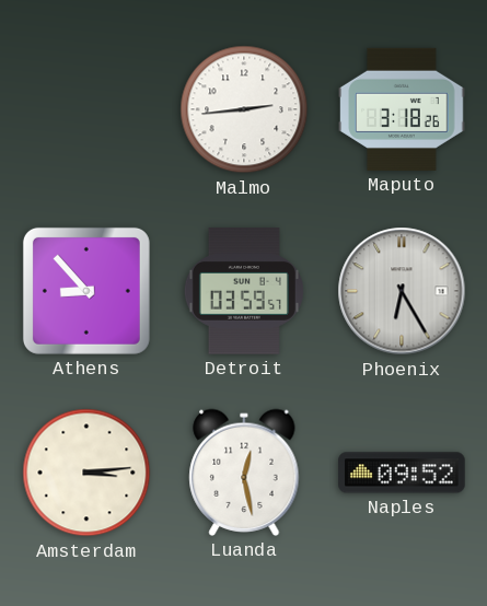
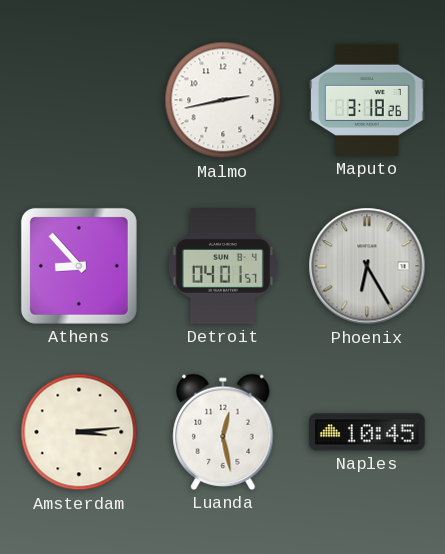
Malmo: 2:44 -> 2:43 (223, 100)
Detroit: 03:59 -> 04:01 (223, 266)
Naples: 09:52 -> 10:45 (367, 432)
